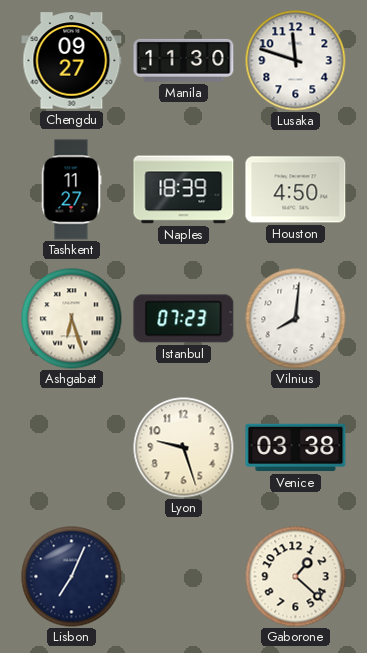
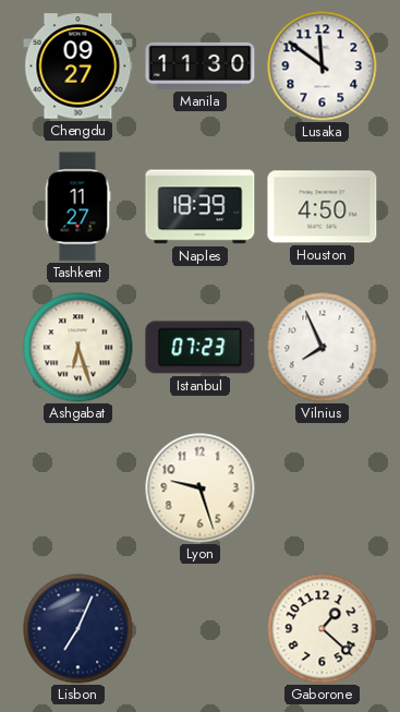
Lusaka: 11:48 -> 11:51 (323, 67)
Vilnius: 8:01 -> 7:56 (323, 348)
Venice: 03:38 -> none (296, 448)
